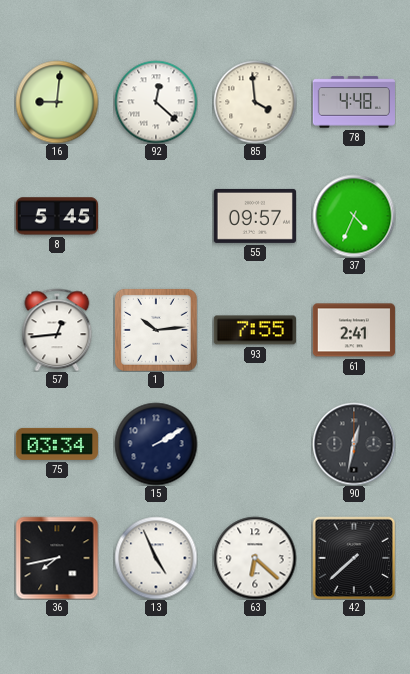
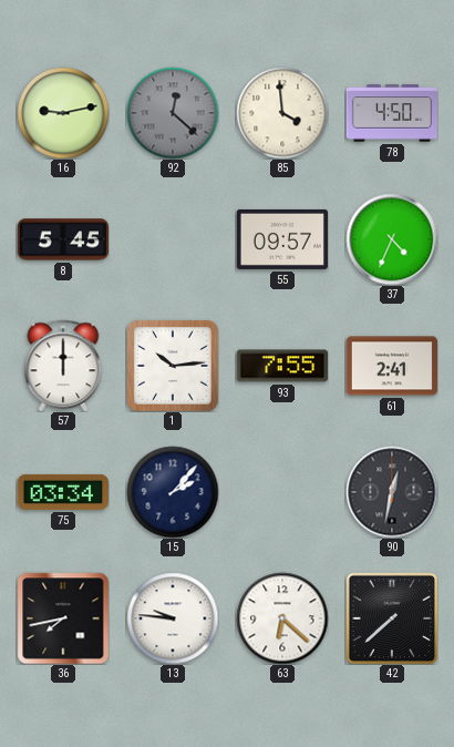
16: 9:01 -> 9:13 (63, 113)
92 dial: white -> grey (173, 113)
78: 4:48 -> 4:50 (391, 113)
57: 12:44 -> 12:00 (63, 366)
15: 2:10 -> 2:07 (173, 492)
13: 4:56 -> 9:46 (173, 618)
